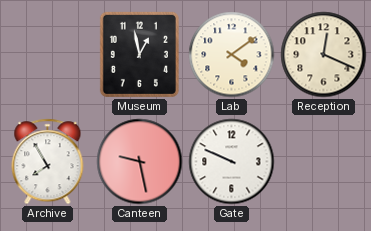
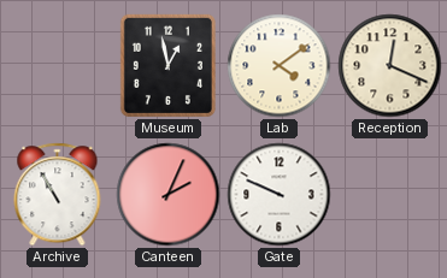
Archive: 7:55 -> 10:55 (58, 195)
Canteen: 9:28 -> 2:04 (169, 195)
